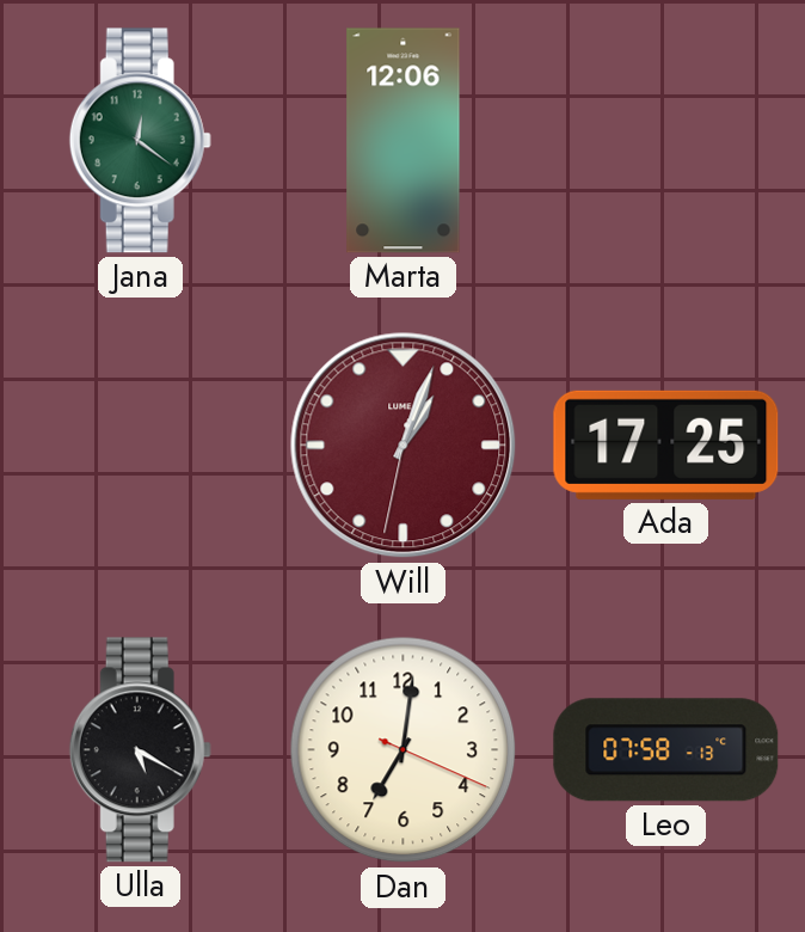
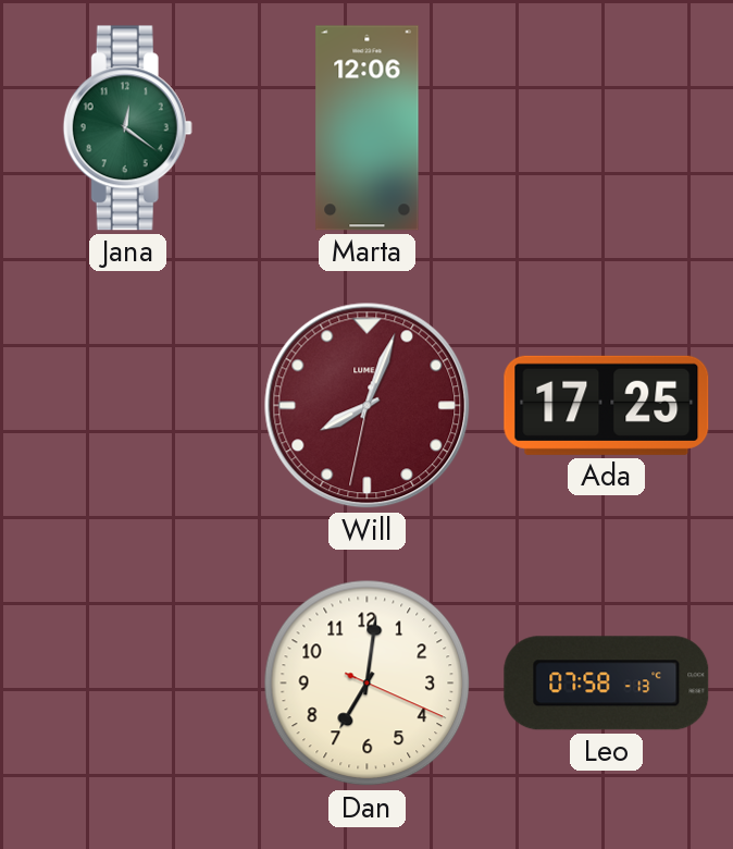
Will: 1:03 -> 8:03 (368, 406)
Ulla: 5:20 -> none (140, 750)
